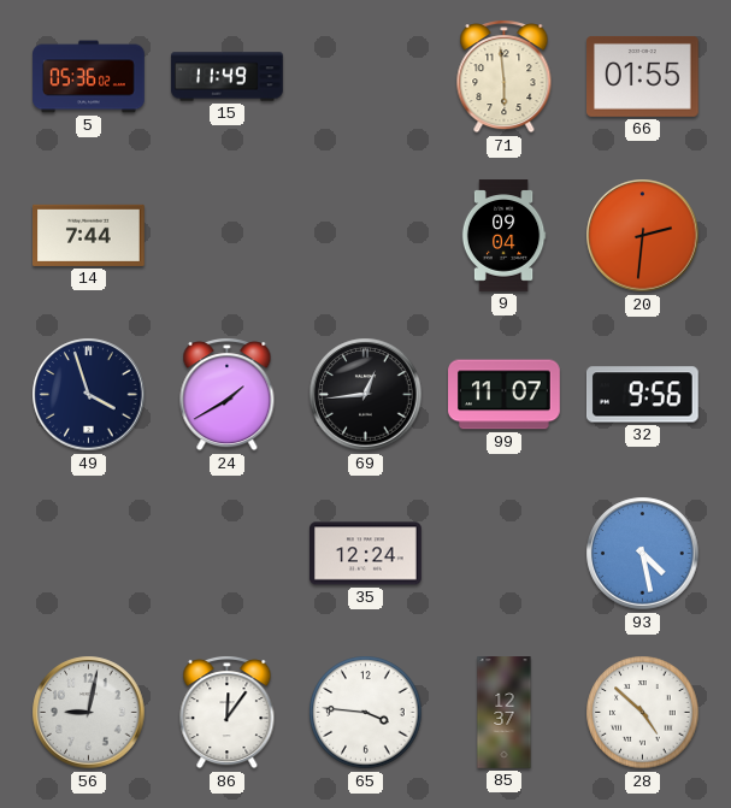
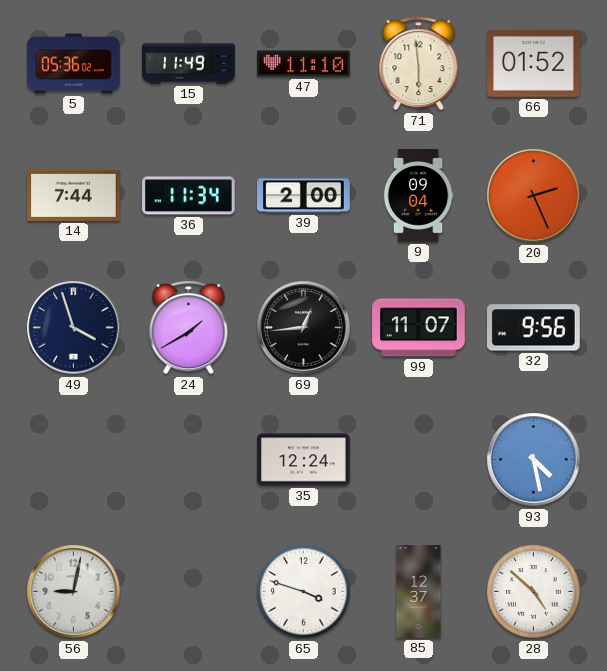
47: none -> 11:10 (304, 64)
66: 01:55 -> 01:52 (534, 63)
36: none -> 11:34 (189, 196)
39: none -> 2:00 (304, 196)
20: 2:31 -> 2:26 (534, 196)
86: 12:06 -> none (228, 713)
65: 3:46 -> 3:48 (304, 592)
